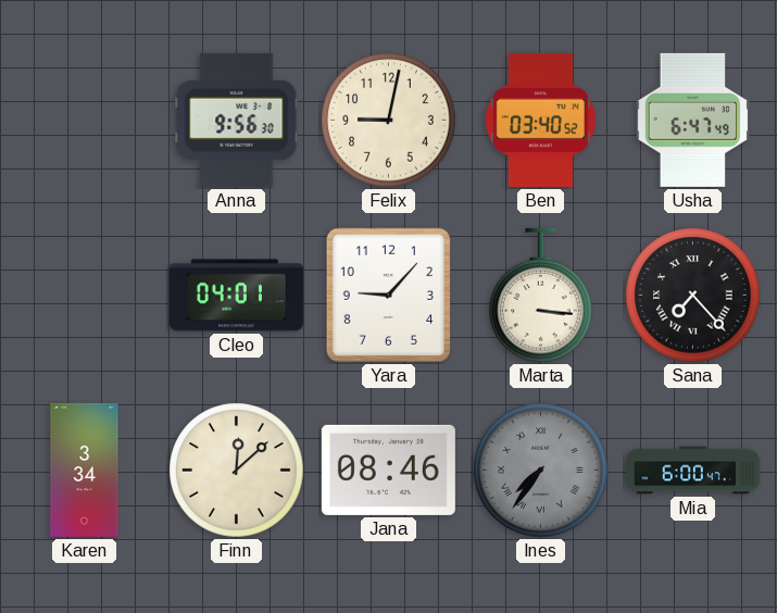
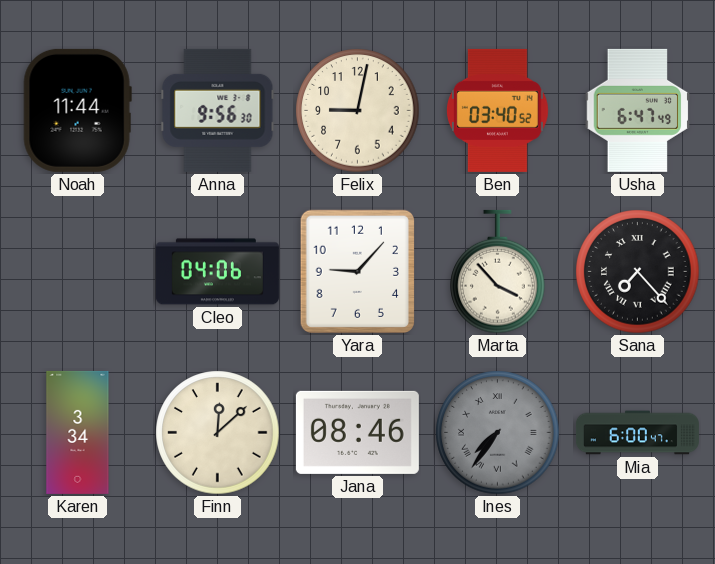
Noah: none -> 11:44 (77, 110)
Cleo: 04:01 -> 04:06 (217, 272)
Marta: 3:16 -> 3:53 (498, 272)
